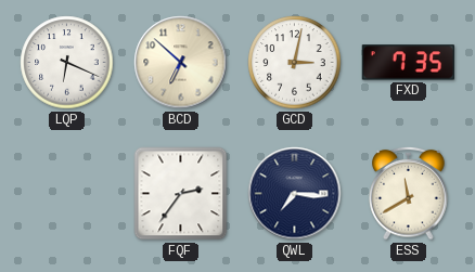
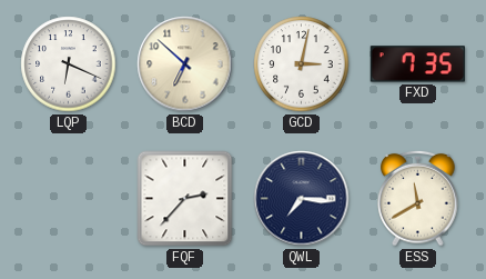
FQF: 2:36 -> 2:37 (185, 199)
